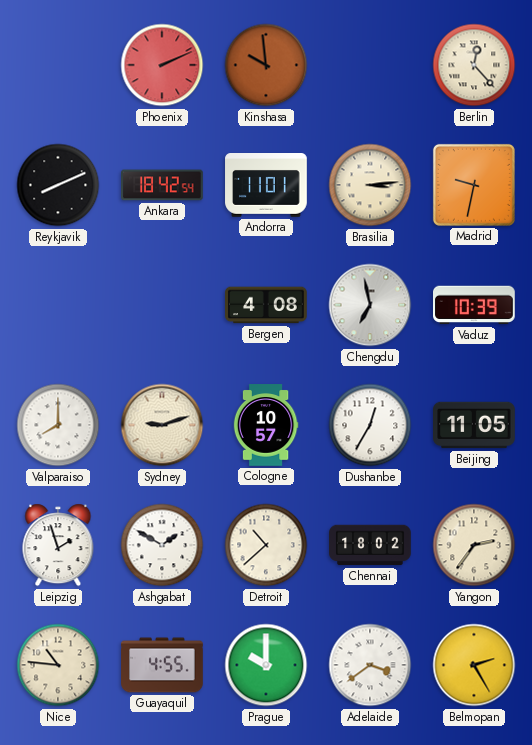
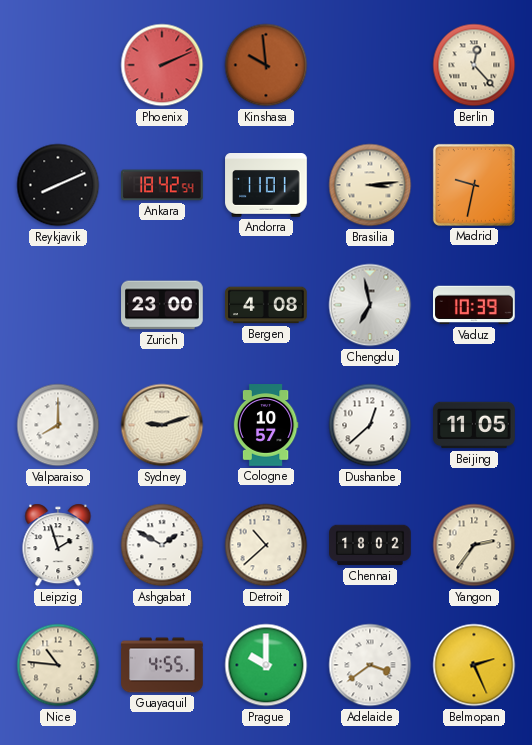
Zurich: none -> 23:00 (162, 305)
Dushanbe: 12:35 -> 12:38 (370, 425)
Belmopan: 2:25 -> 2:26 (474, 665)
